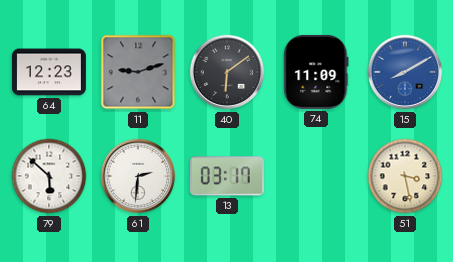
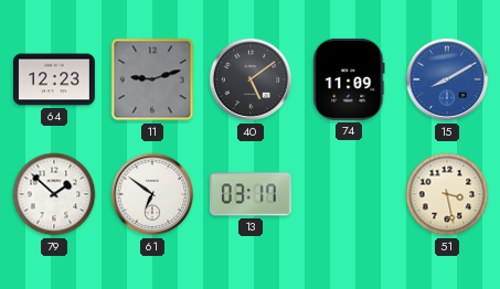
40: 6:09 -> 5:09 (251, 79)
79: 5:52 -> 1:52 (54, 194)
61: 2:31 -> 6:51 (152, 194)
